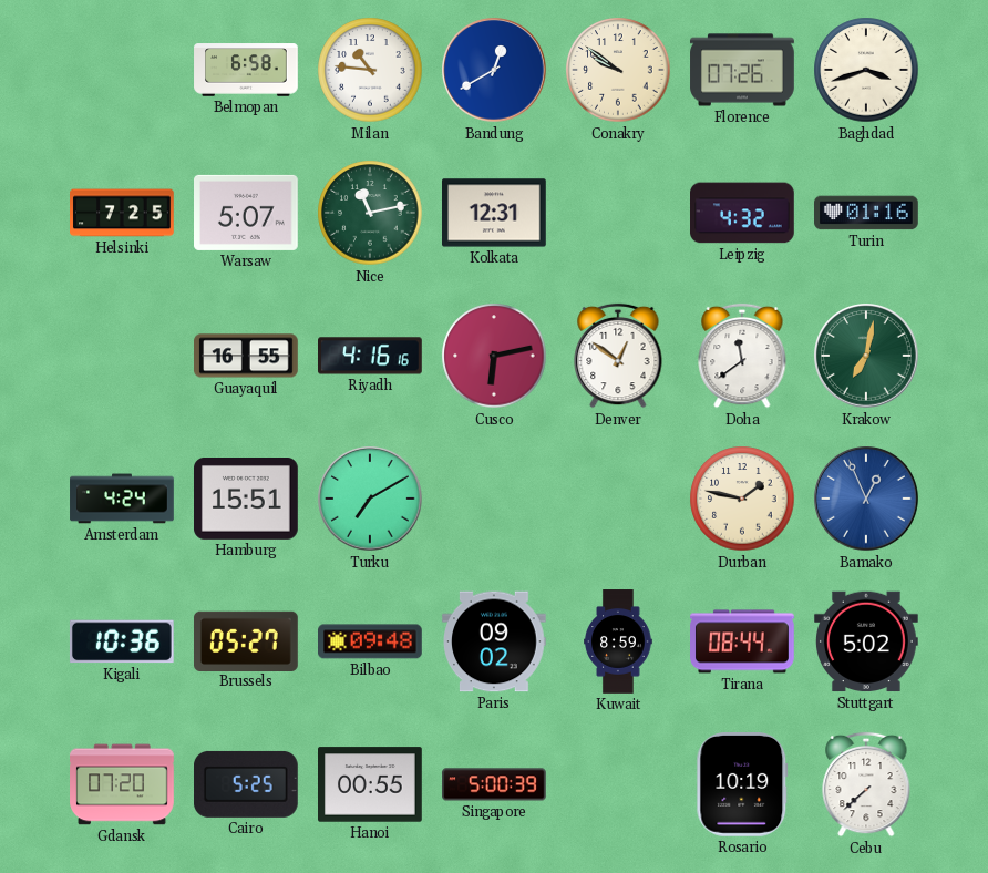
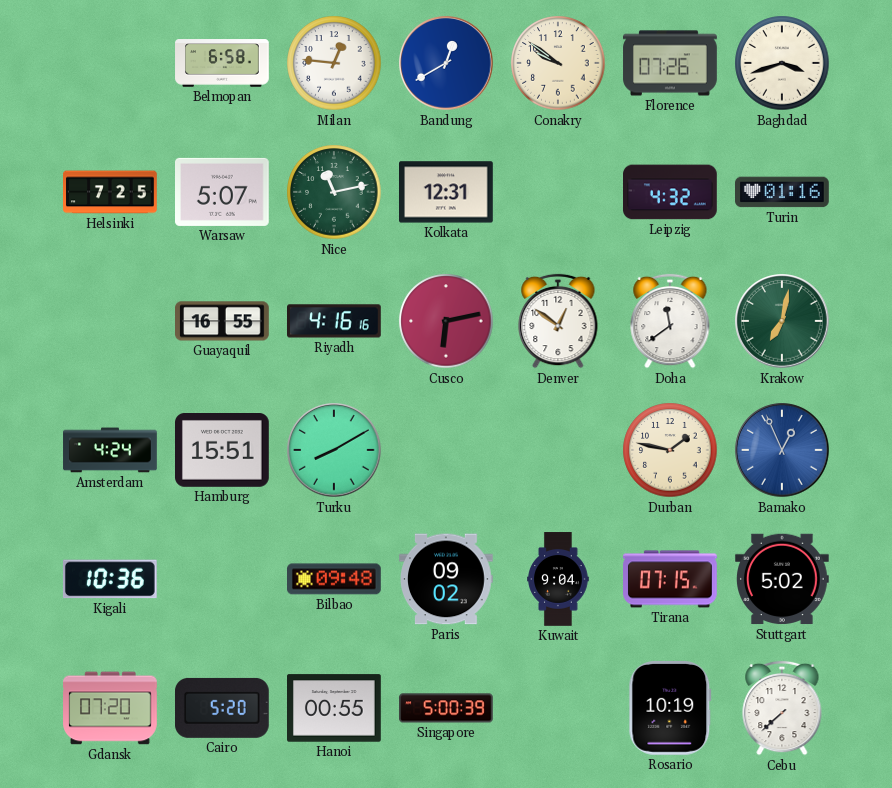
Milan: 10:46 -> 12:46 (334, 63)
Turku: 7:10 -> 8:10 (334, 450)
Brussels: 05:27 -> none (247, 640)
Kuwait: 8:59 -> 9:04 (558, 579)
Tirana: 08:44 -> 07:15 (670, 579)
Cairo: 5:25 -> 5:20 (223, 708)
